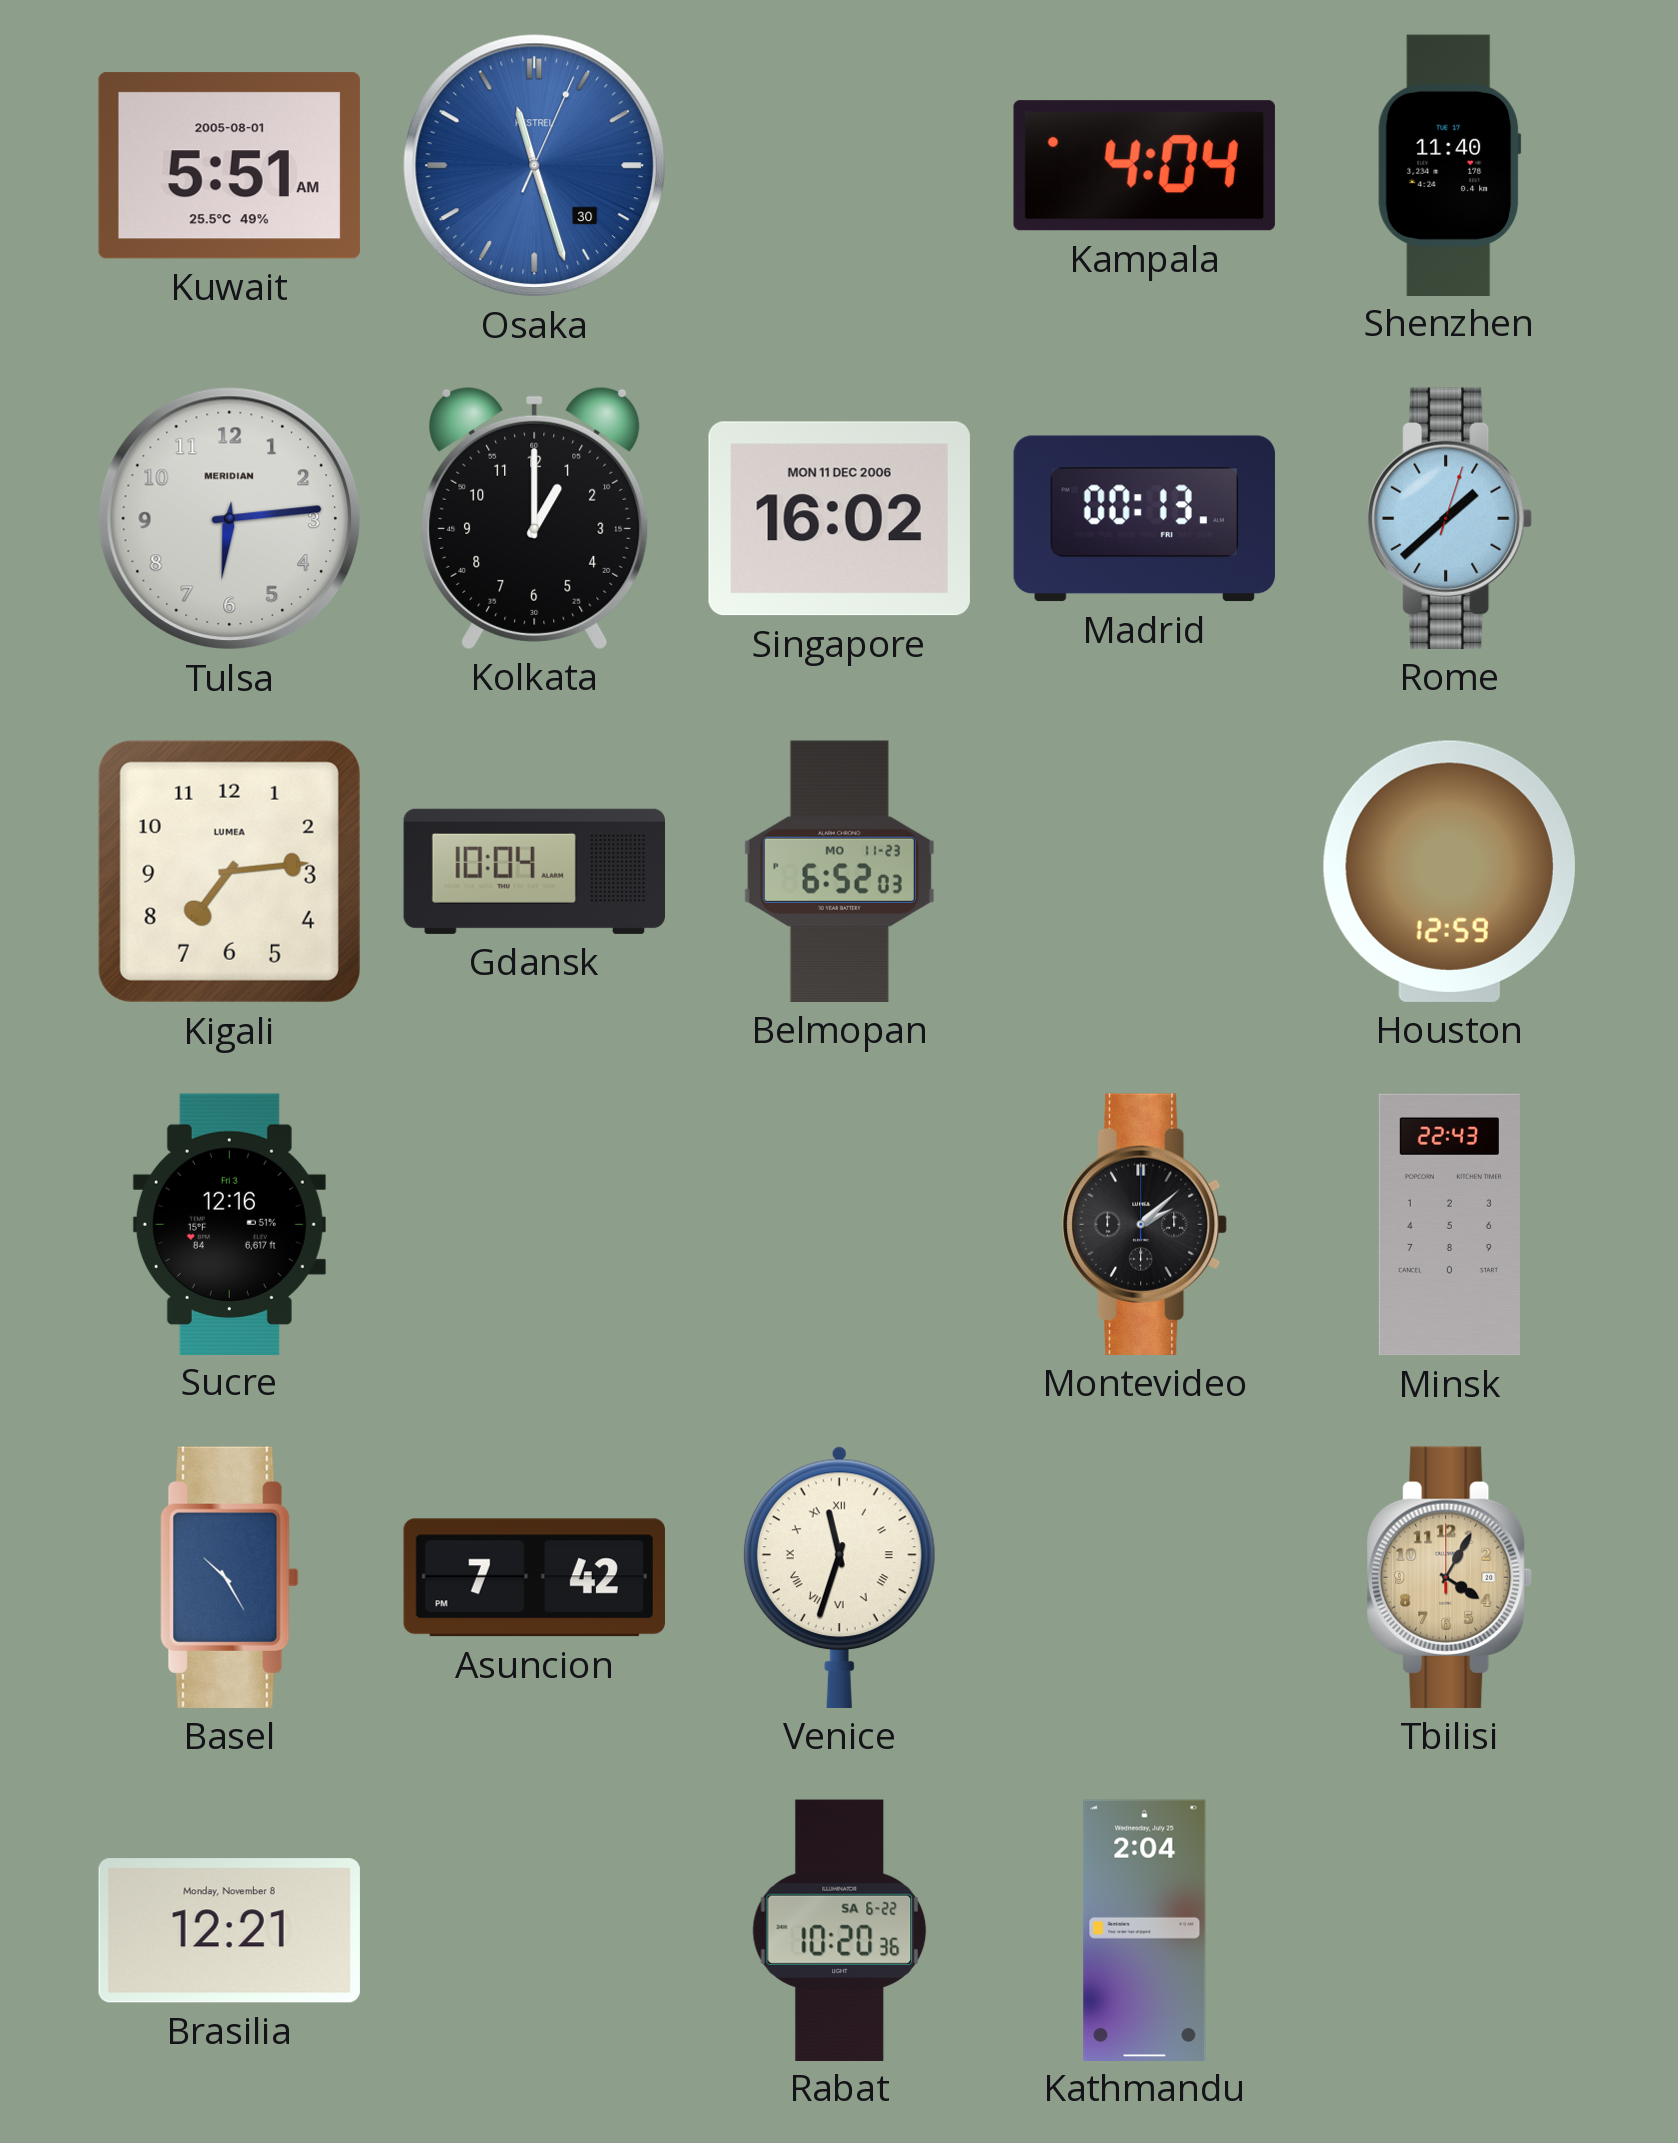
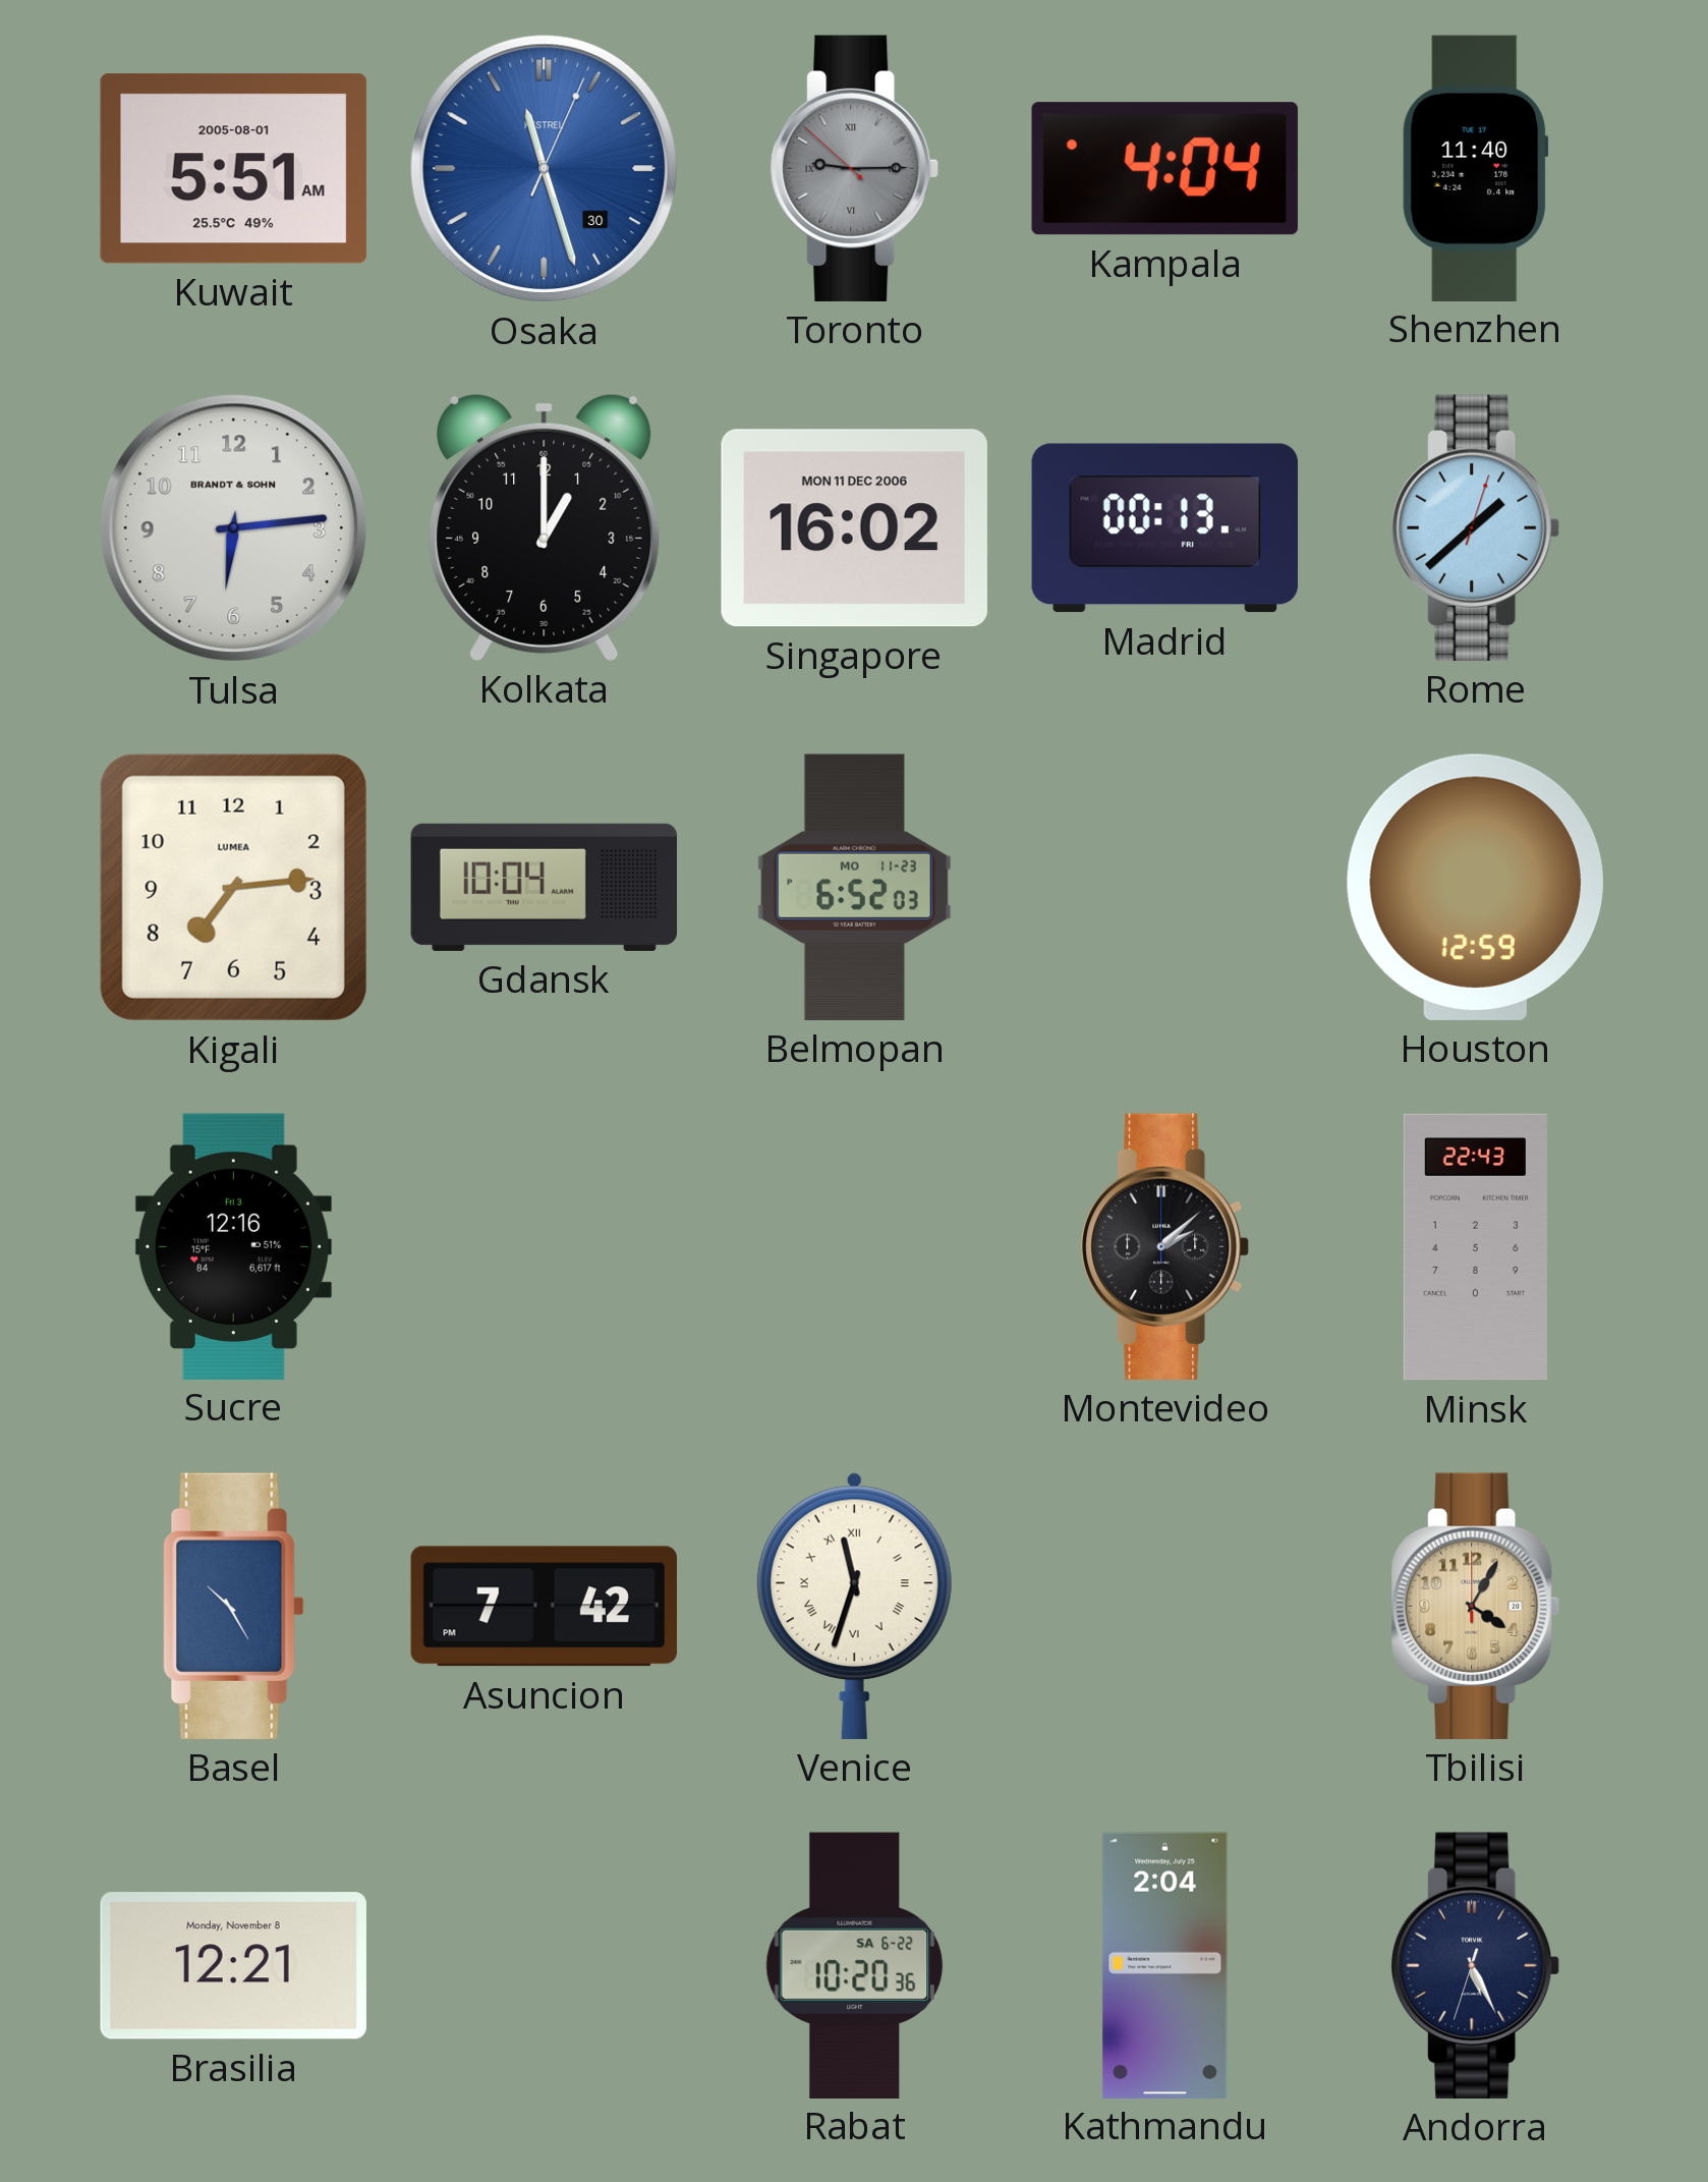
Toronto: none -> 9:14 (855, 168)
Tulsa brand: MERIDIAN -> BRANDT & SOHN (234, 528)
Andorra: none -> 5:25 (1476, 1965)
